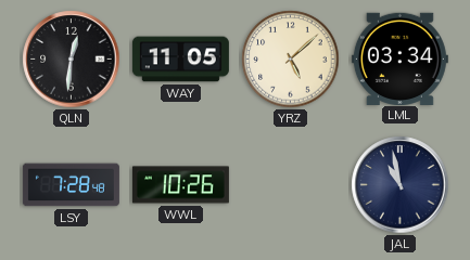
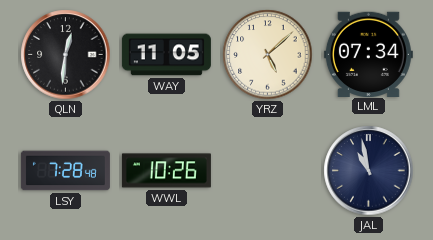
LML: 03:34 -> 07:34 (368, 54)
